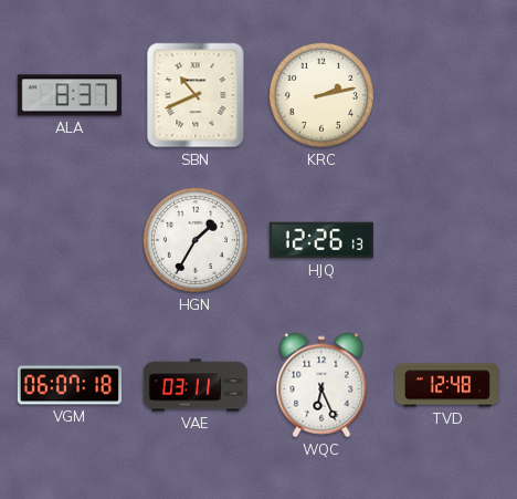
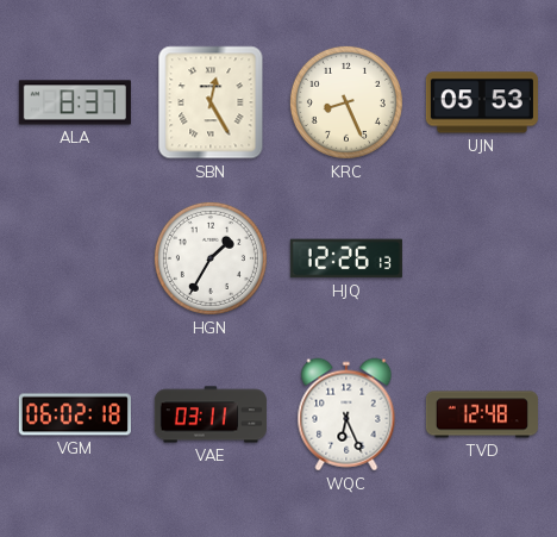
SBN: 10:41 -> 12:25 (211, 102)
KRC: 2:13 -> 8:26 (346, 102)
UJN: none -> 05:53 (482, 102)
VGM: 06:07 -> 06:02 (75, 414)
